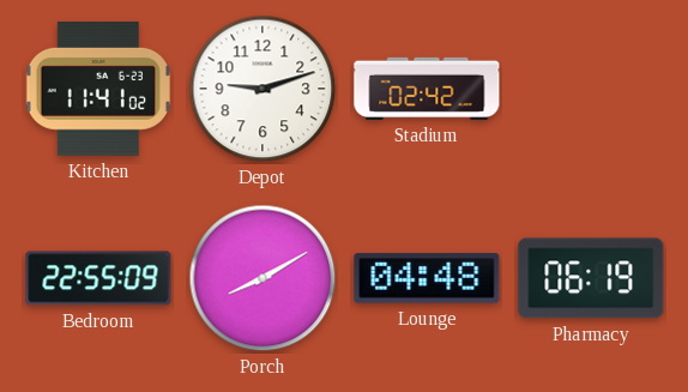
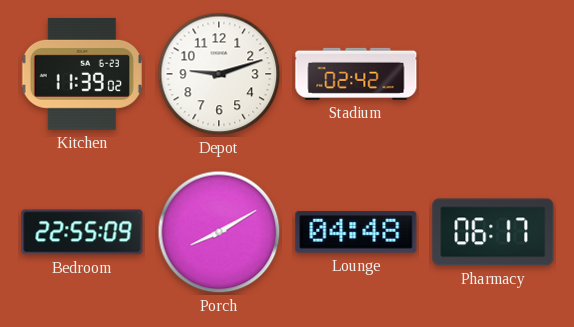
Kitchen: 11:41 -> 11:39 (82, 74)
Pharmacy: 06:19 -> 06:17 (493, 232)
